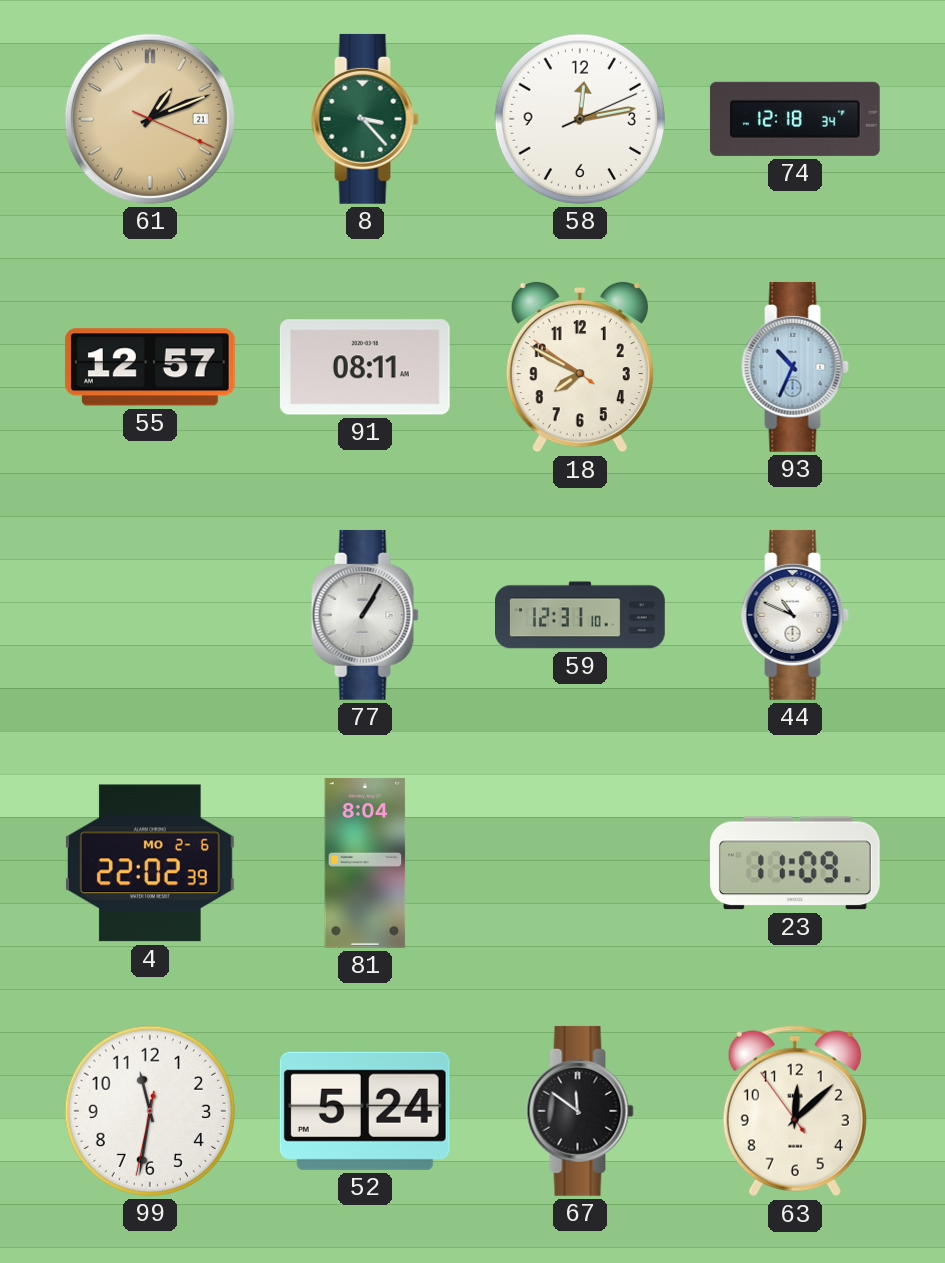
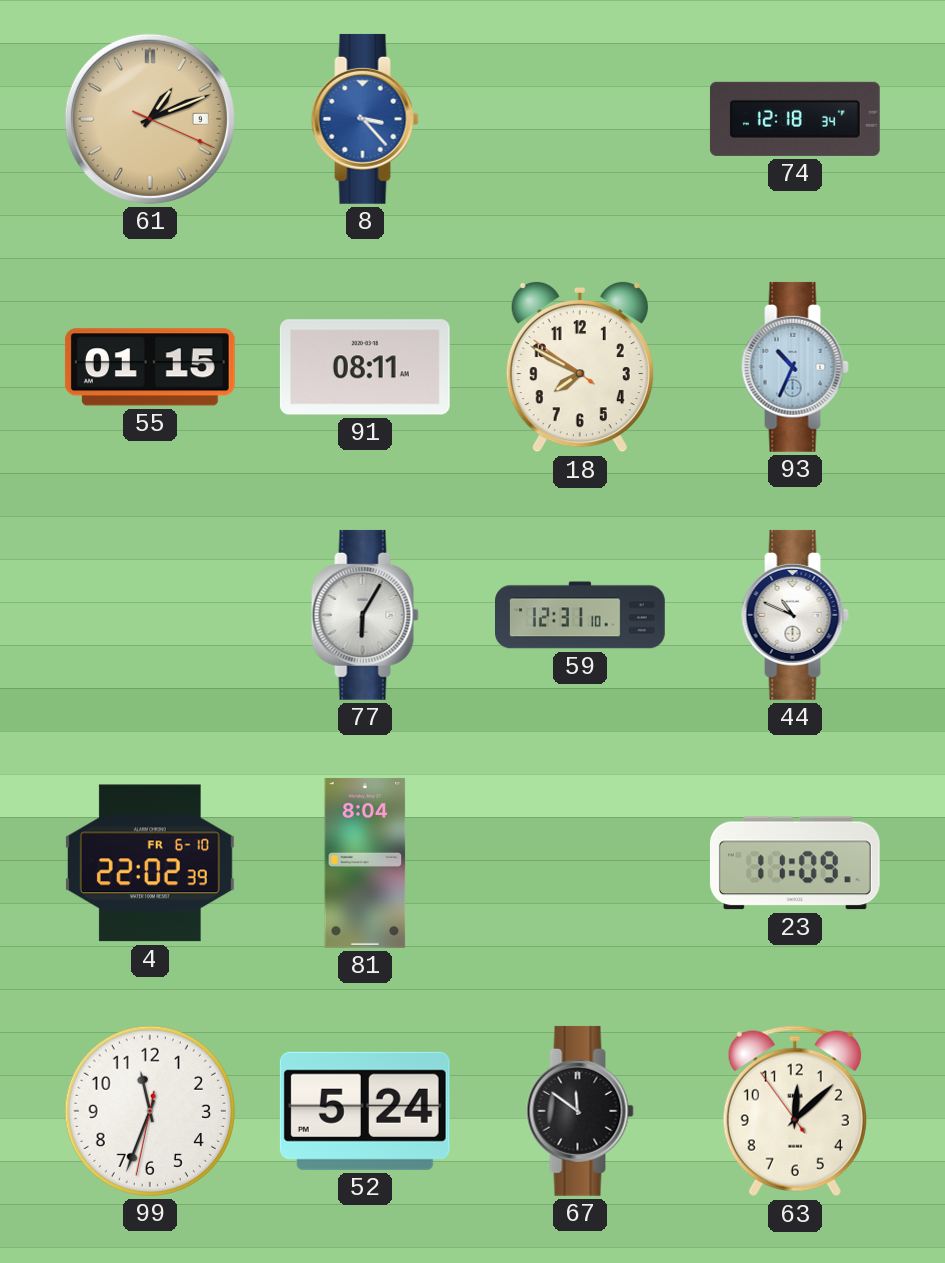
61 date: 21 -> 9 (150, 119)
8 dial: green -> blue (365, 119)
58: 12:13 -> none (580, 119)
55: 12:57 -> 01:15 (150, 367)
77: 1:05 -> 6:05 (365, 615)
4 date: MO 2-6 -> FR 6-10 (150, 863)
99: 11:31 -> 11:33 (150, 1111)
